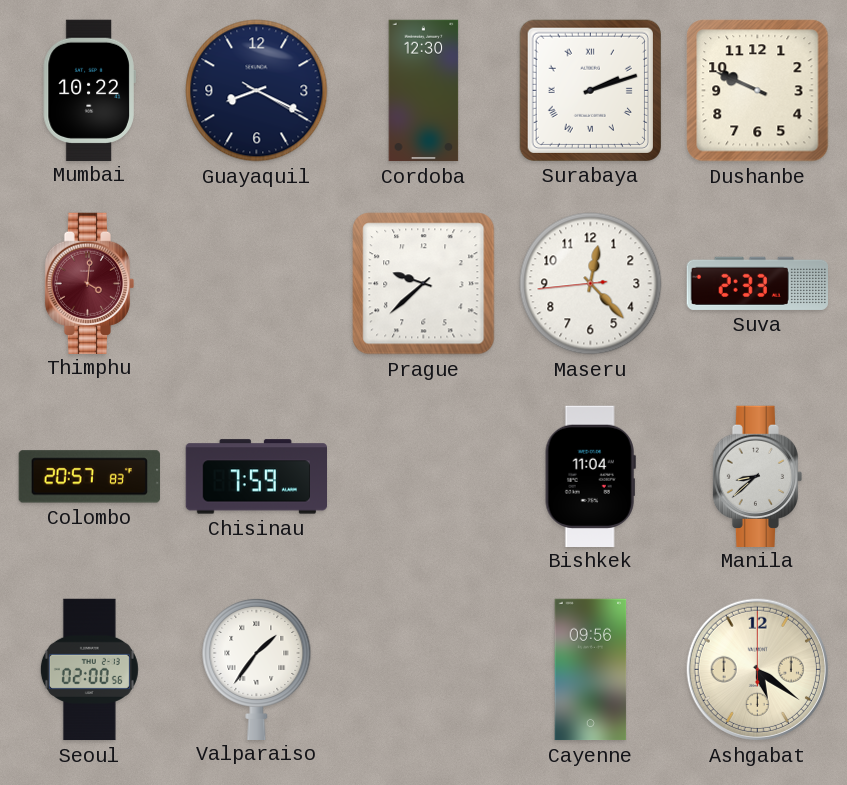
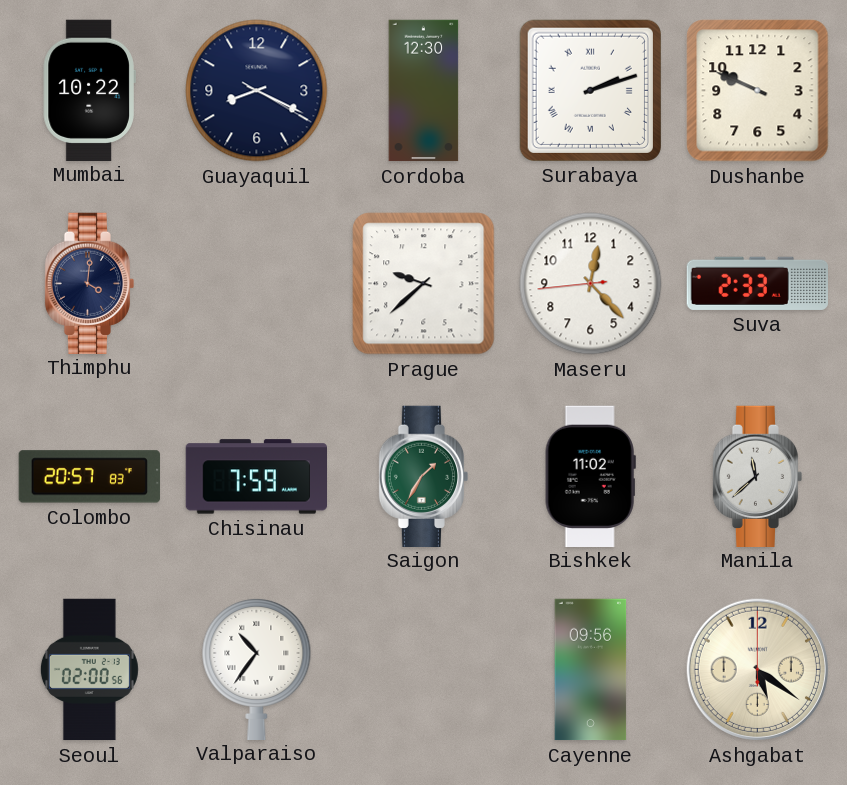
Thimphu dial: burgundy -> navy (90, 283)
Saigon: none -> 1:35 (424, 476)
Bishkek: 11:04 -> 11:02 (590, 476)
Manila: 8:38 -> 11:38 (758, 476)
Valparaiso: 1:36 -> 10:36 (257, 668)
